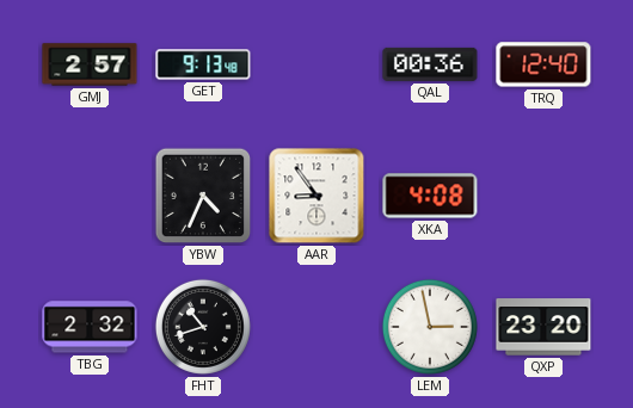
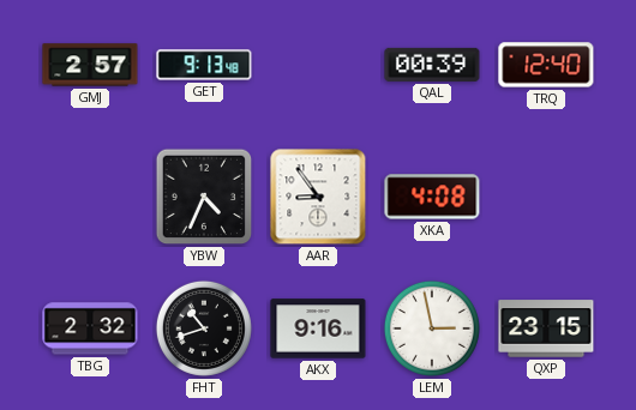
QAL: 00:36 -> 00:39 (432, 65)
AKX: none -> 9:16 (318, 328)
QXP: 23:20 -> 23:15 (546, 328)
